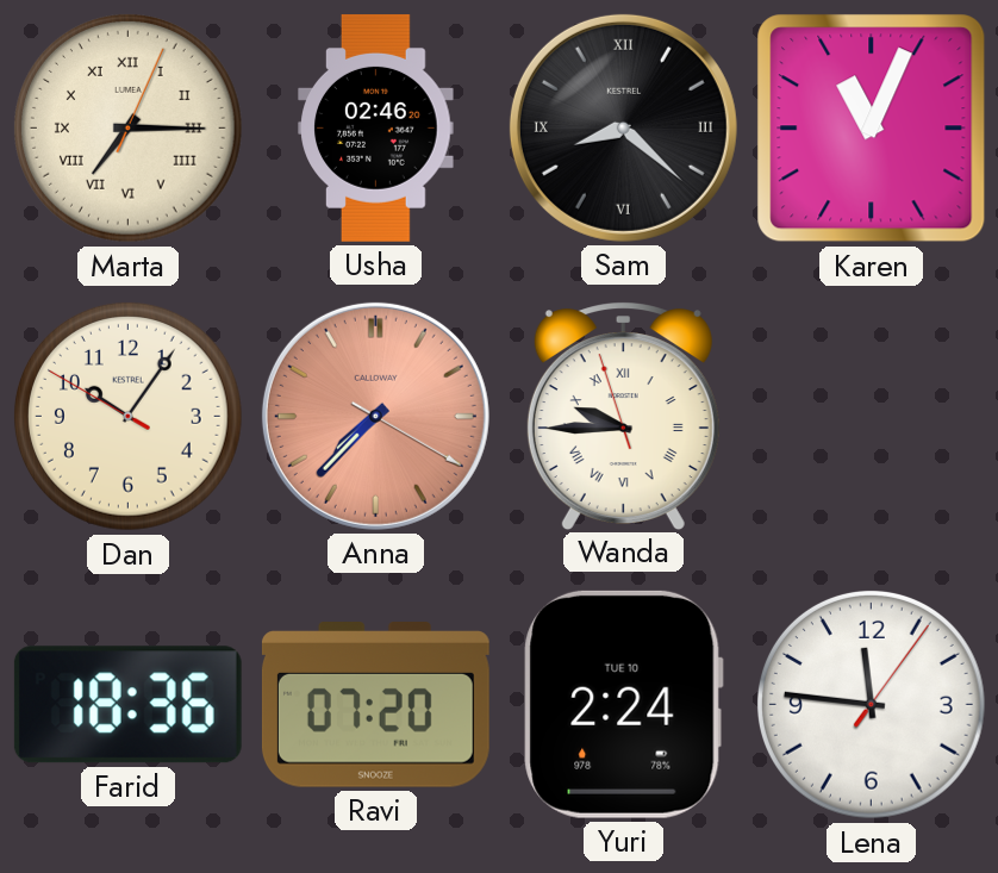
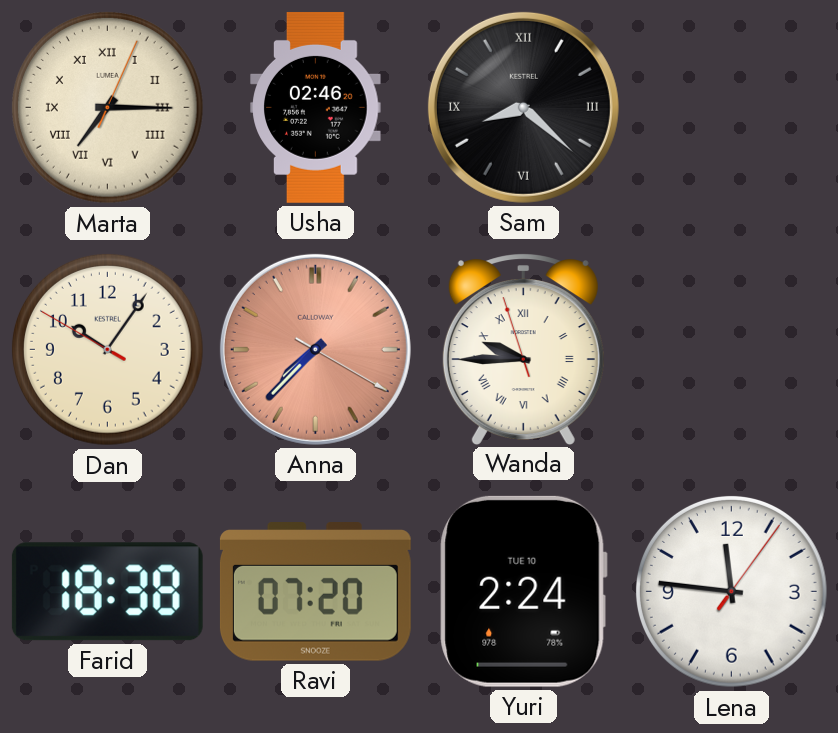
Karen: 11:04 -> none (872, 129)
Farid: 18:36 -> 18:38 (107, 592)
